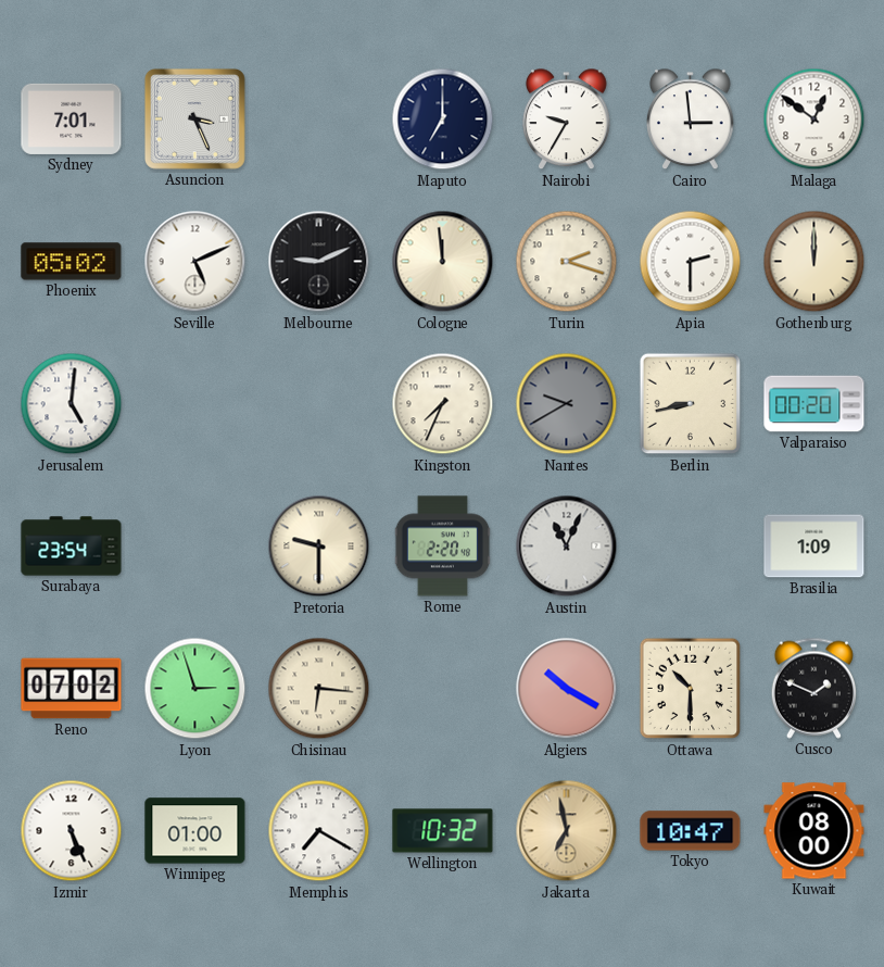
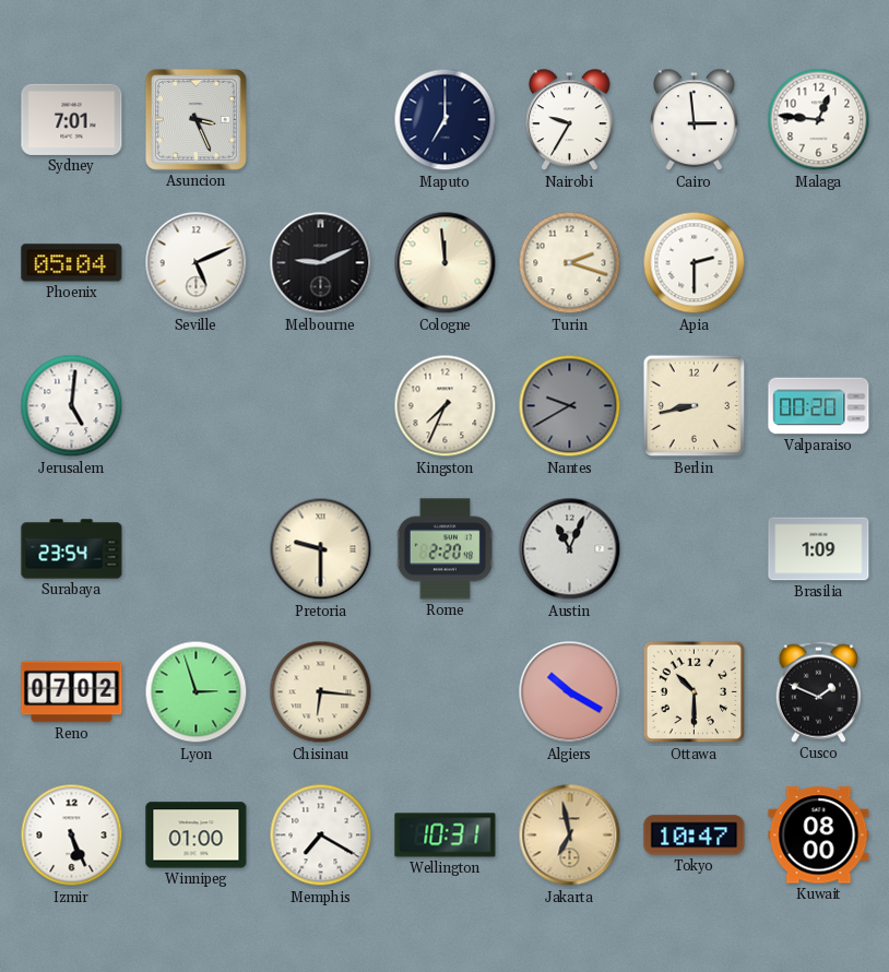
Malaga: 12:51 -> 12:46 (819, 120)
Phoenix: 05:02 -> 05:04 (72, 263)
Gothenburg: 12:00 -> none (814, 262)
Wellington: 10:32 -> 10:31 (446, 835)
